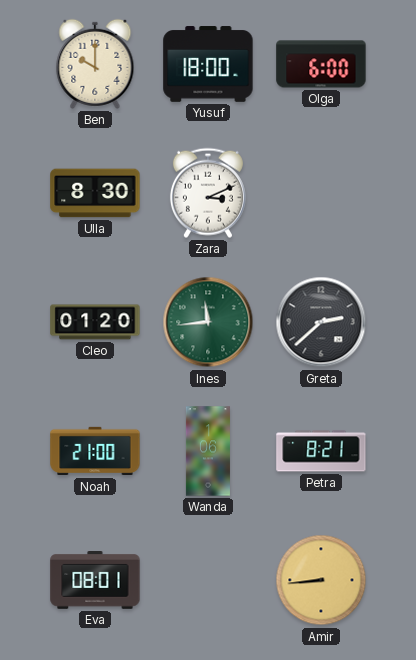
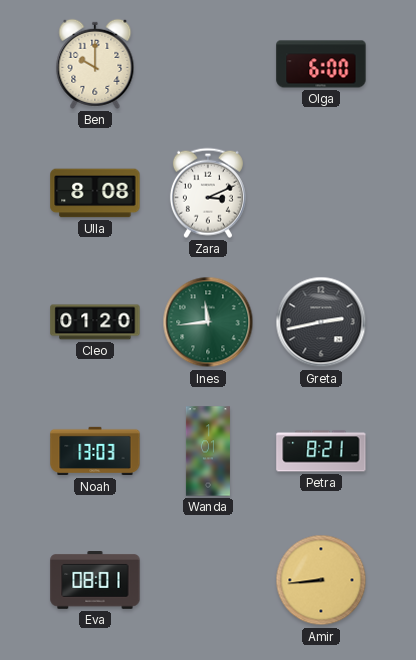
Yusuf: 18:00 -> none (208, 64)
Ulla: 8:30 -> 8:08 (95, 193)
Greta: 2:38 -> 2:43 (321, 322)
Noah: 21:00 -> 13:03 (95, 451)
Wanda: 1:06 -> 1:01 (208, 451)
